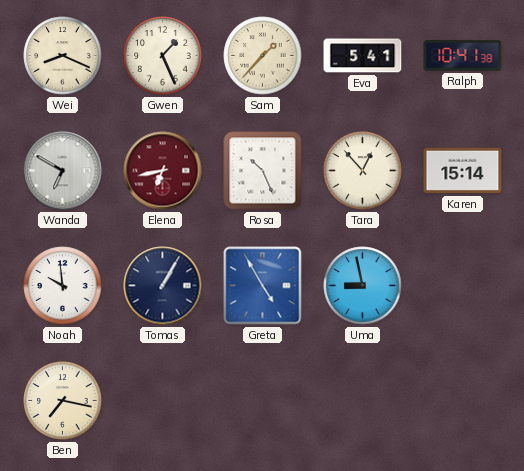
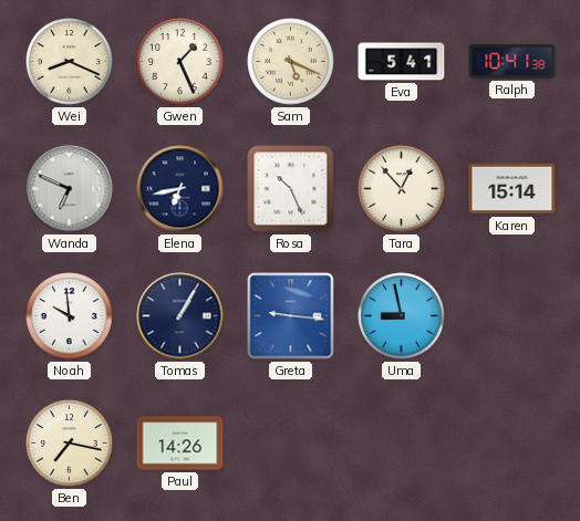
Sam: 1:37 -> 5:19 (291, 62)
Wanda: 6:50 -> 6:49 (70, 189)
Elena dial: burgundy -> navy (180, 189)
Greta: 4:55 -> 9:16 (291, 316)
Paul: none -> 14:26 (180, 444)
